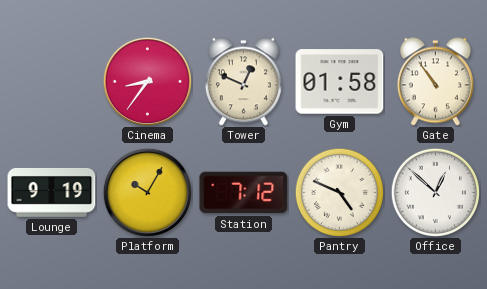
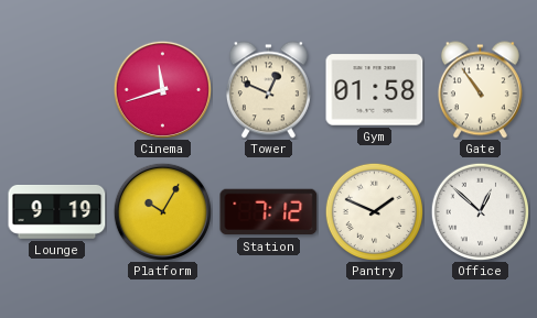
Cinema: 8:36 -> 11:42 (162, 89)
Pantry: 4:49 -> 1:49 (374, 211)
